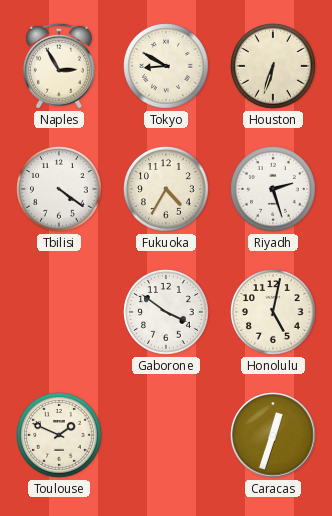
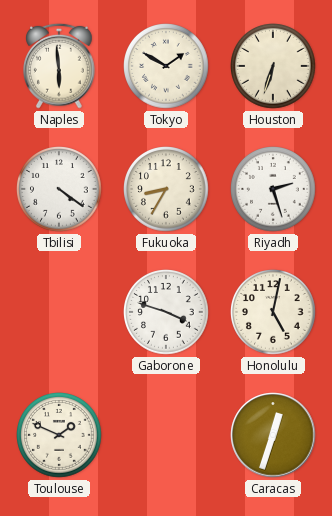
Naples: 2:55 -> 5:59 (60, 66)
Tokyo: 8:50 -> 1:50 (167, 67)
Fukuoka: 4:35 -> 8:35 (167, 190)
Gaborone: 3:51 -> 3:48 (167, 313)
